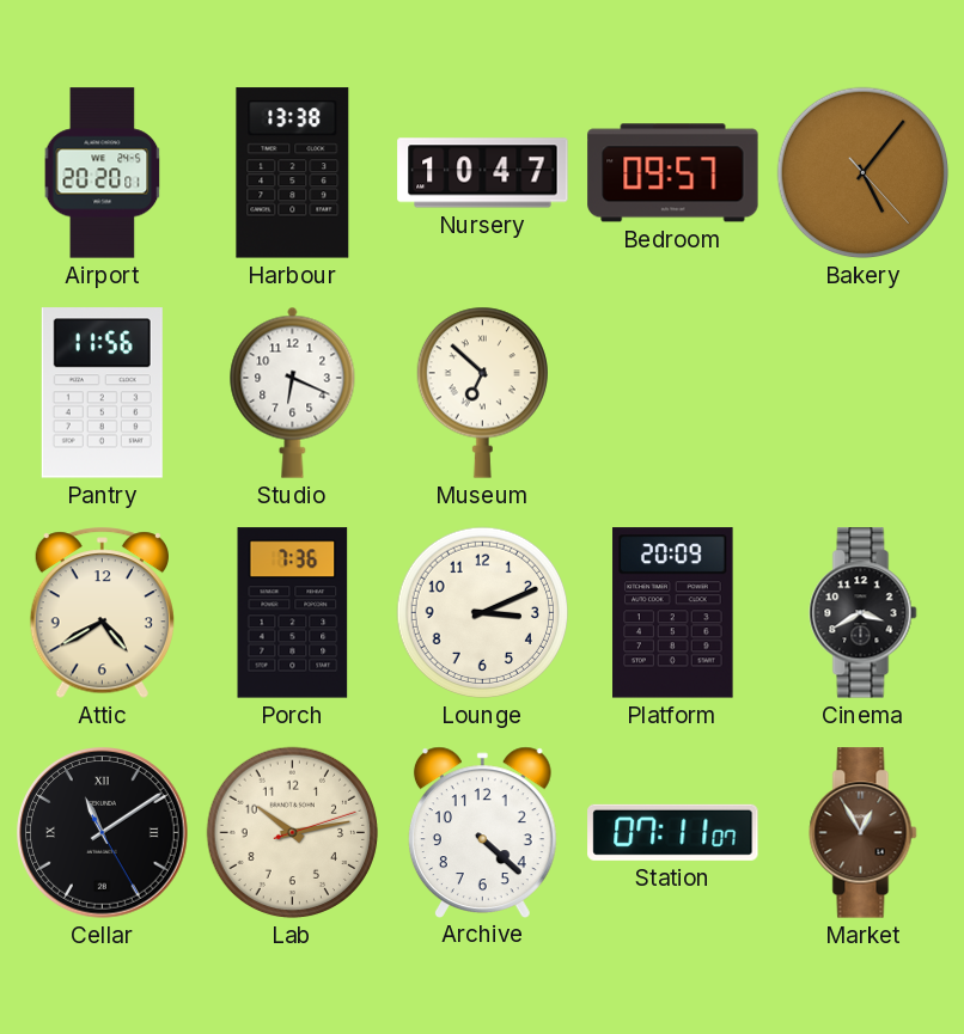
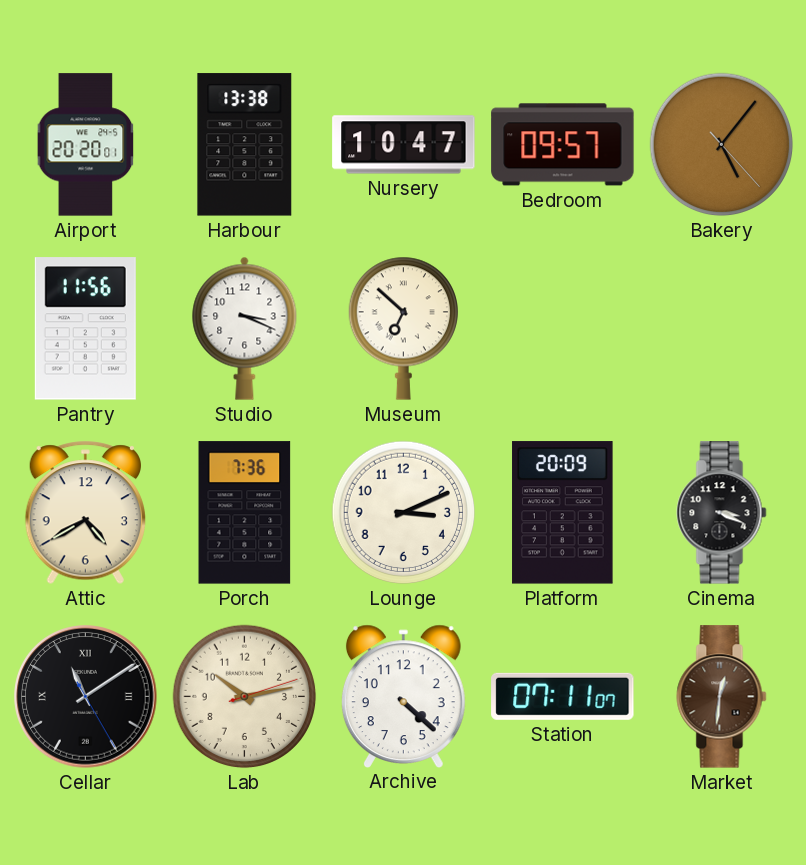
Studio: 6:19 -> 3:19 (245, 328)
Cinema: 3:40 -> 3:19 (722, 513)
Market: 12:55 -> 12:31 (722, 697)
